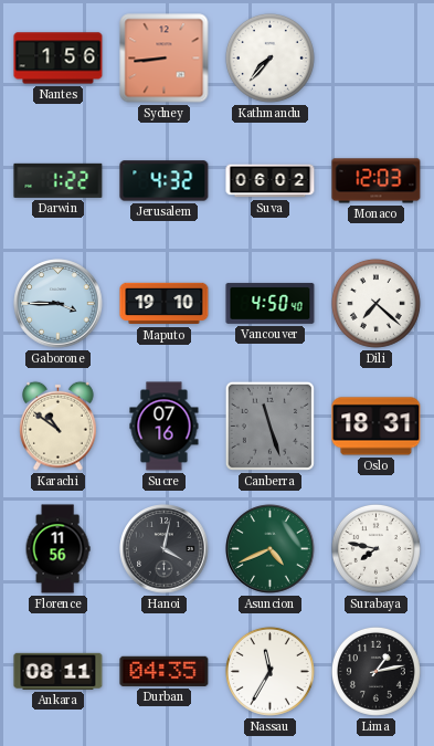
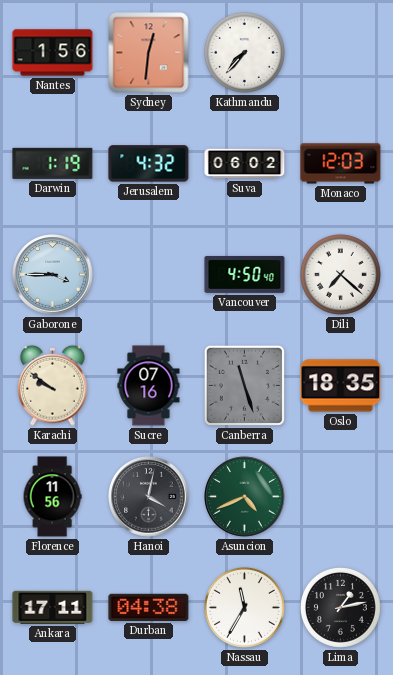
Sydney: 8:44 -> 12:31 (149, 53)
Darwin: 1:22 -> 1:19 (53, 163)
Maputo: 19:10 -> none (165, 304)
Karachi: 10:51 -> 9:51 (53, 385)
Oslo: 18:31 -> 18:35 (341, 386)
Surabaya: 7:47 -> none (375, 548)
Ankara: 08:11 -> 17:11 (53, 607)
Durban: 04:35 -> 04:38 (149, 607)
